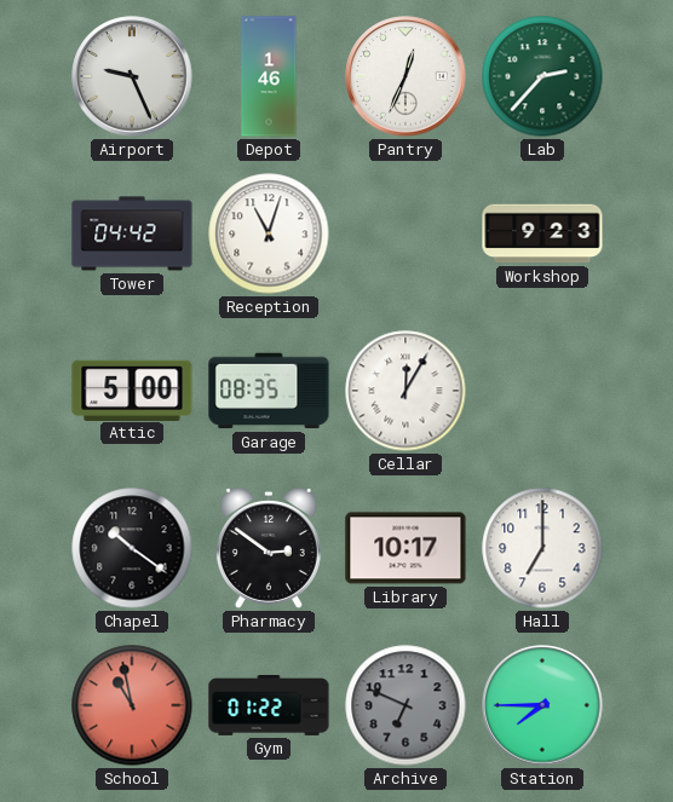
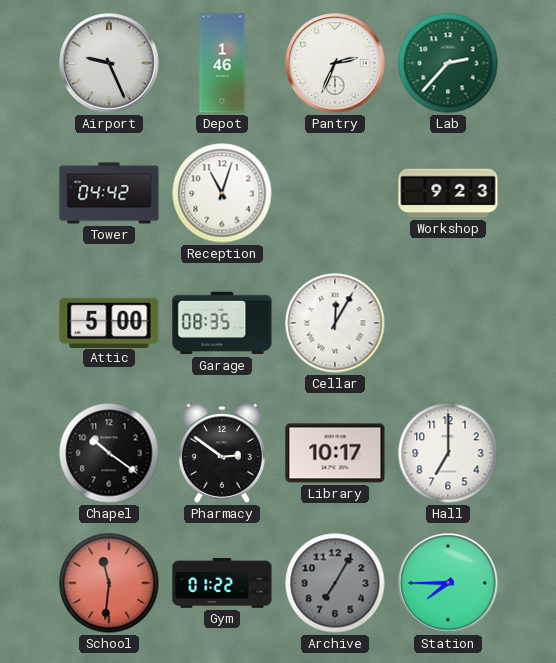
Pantry: 12:34 -> 2:34 (335, 63)
School: 10:58 -> 11:31 (109, 583)
Archive: 6:49 -> 7:05 (335, 583)
